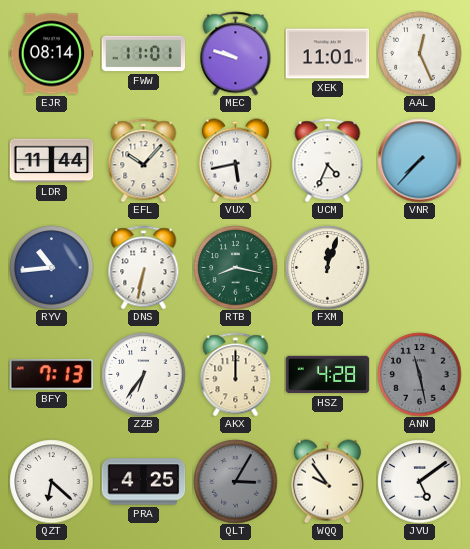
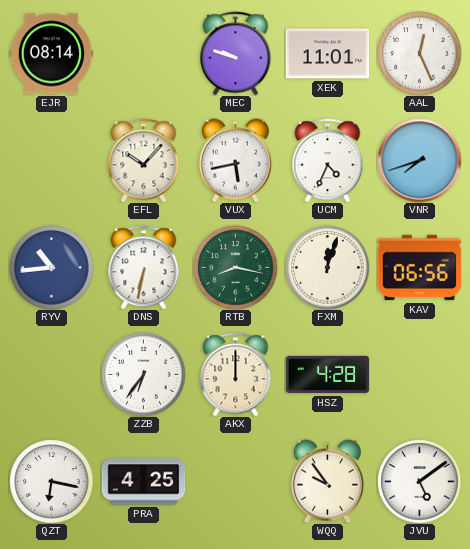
FWW: 11:01 -> none (143, 54)
LDR: 11:44 -> none (51, 161)
VNR: 7:37 -> 7:42 (419, 160)
KAV: none -> 06:56 (419, 268)
BFY: 7:13 -> none (51, 375)
ANN: 11:28 -> none (419, 374)
QZT: 6:22 -> 6:17 (51, 481)
QLT: 3:05 -> none (235, 481)
